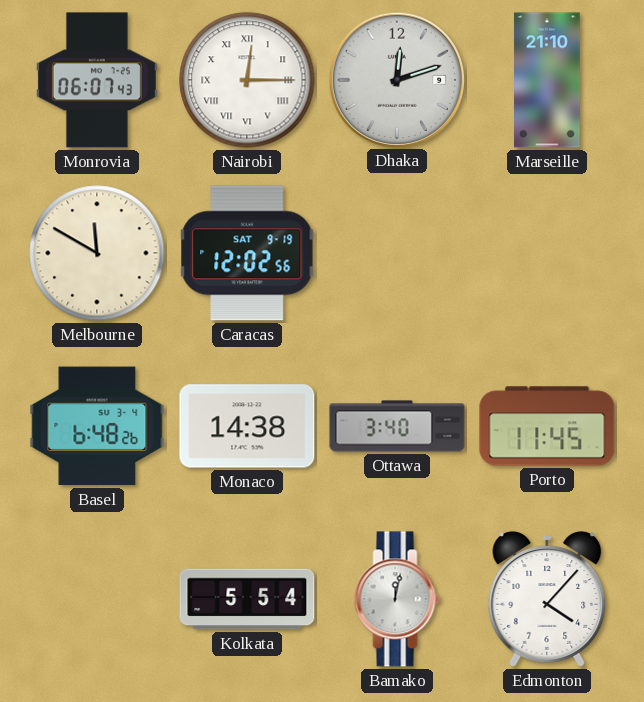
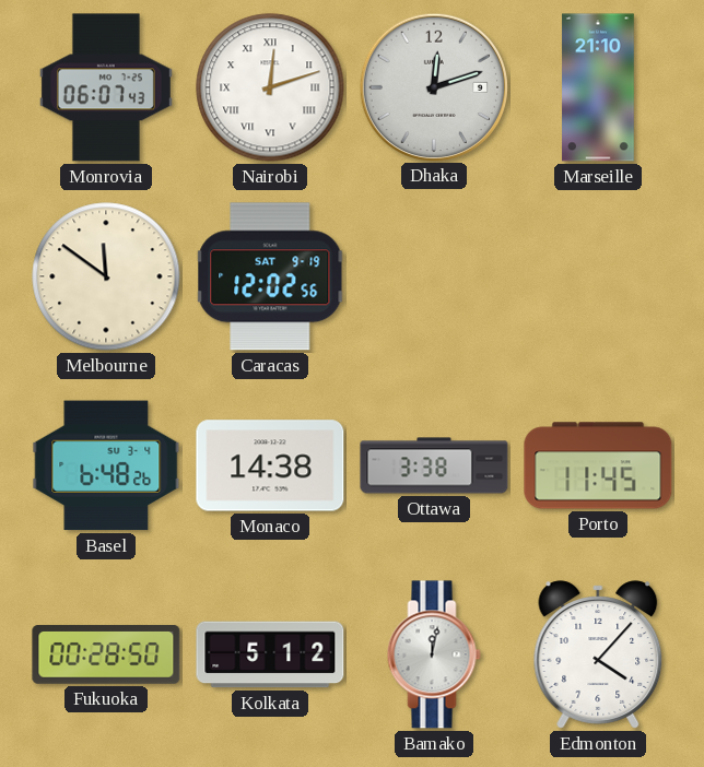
Nairobi: 12:15 -> 12:12 (270, 87)
Melbourne: 11:50 -> 11:51 (106, 276)
Ottawa: 3:40 -> 3:38 (434, 465)
Fukuoka: none -> 00:28 (106, 654)
Kolkata: 5:54 -> 5:12 (270, 654)
